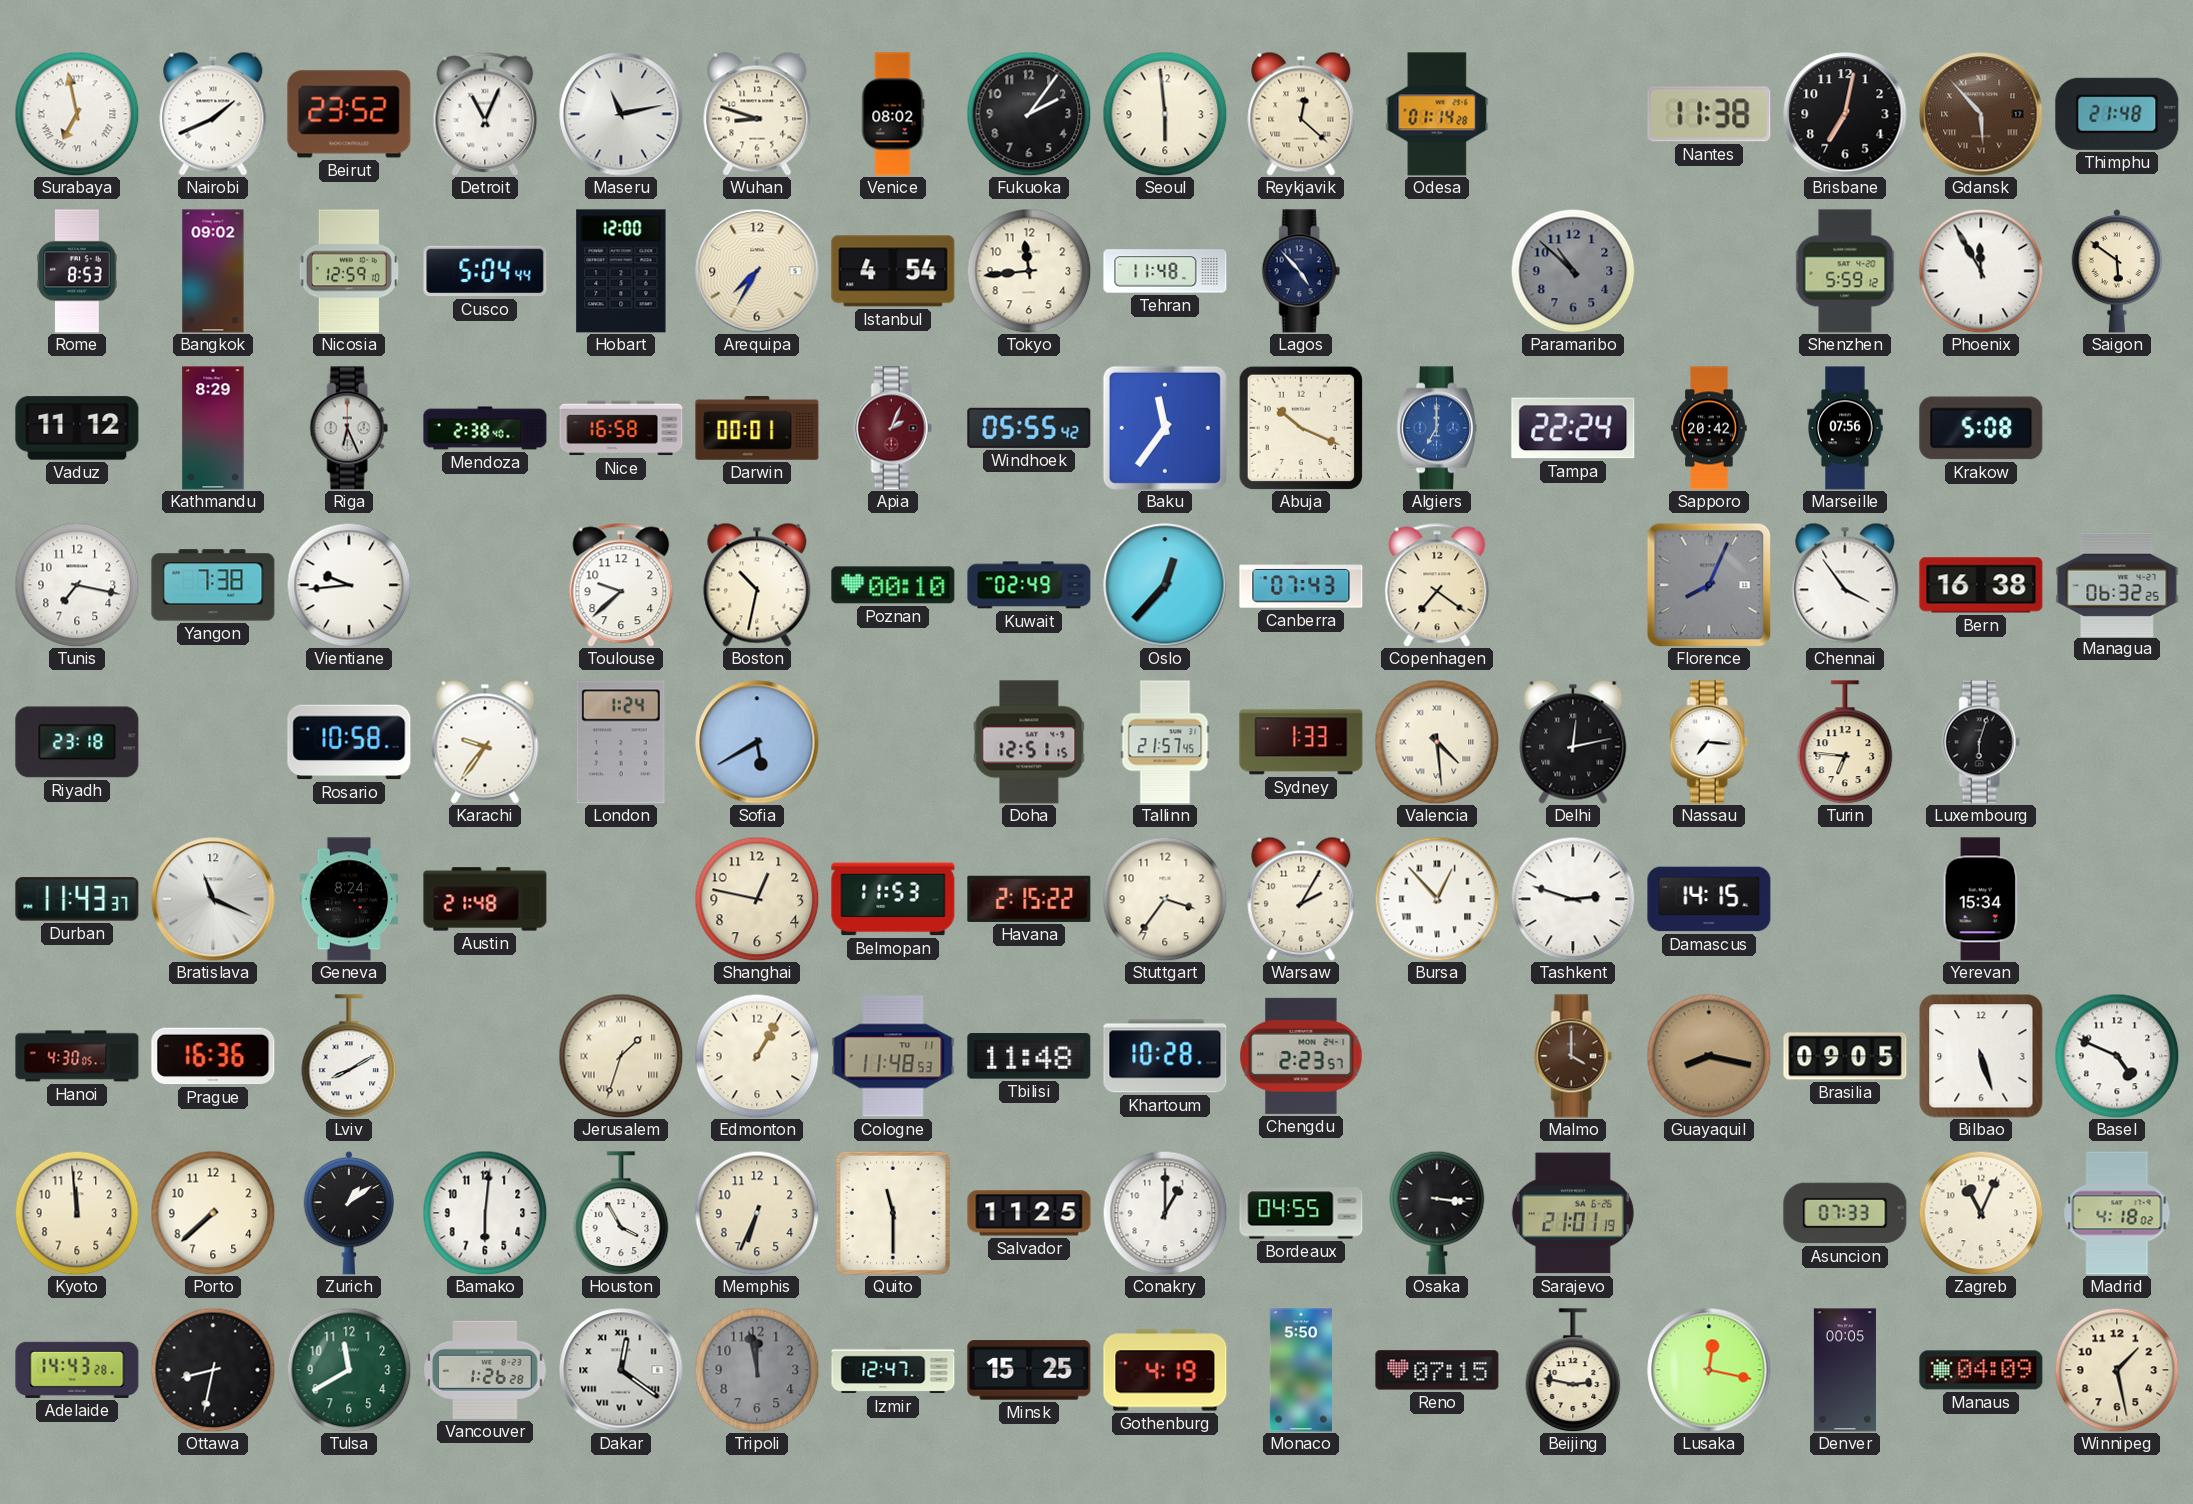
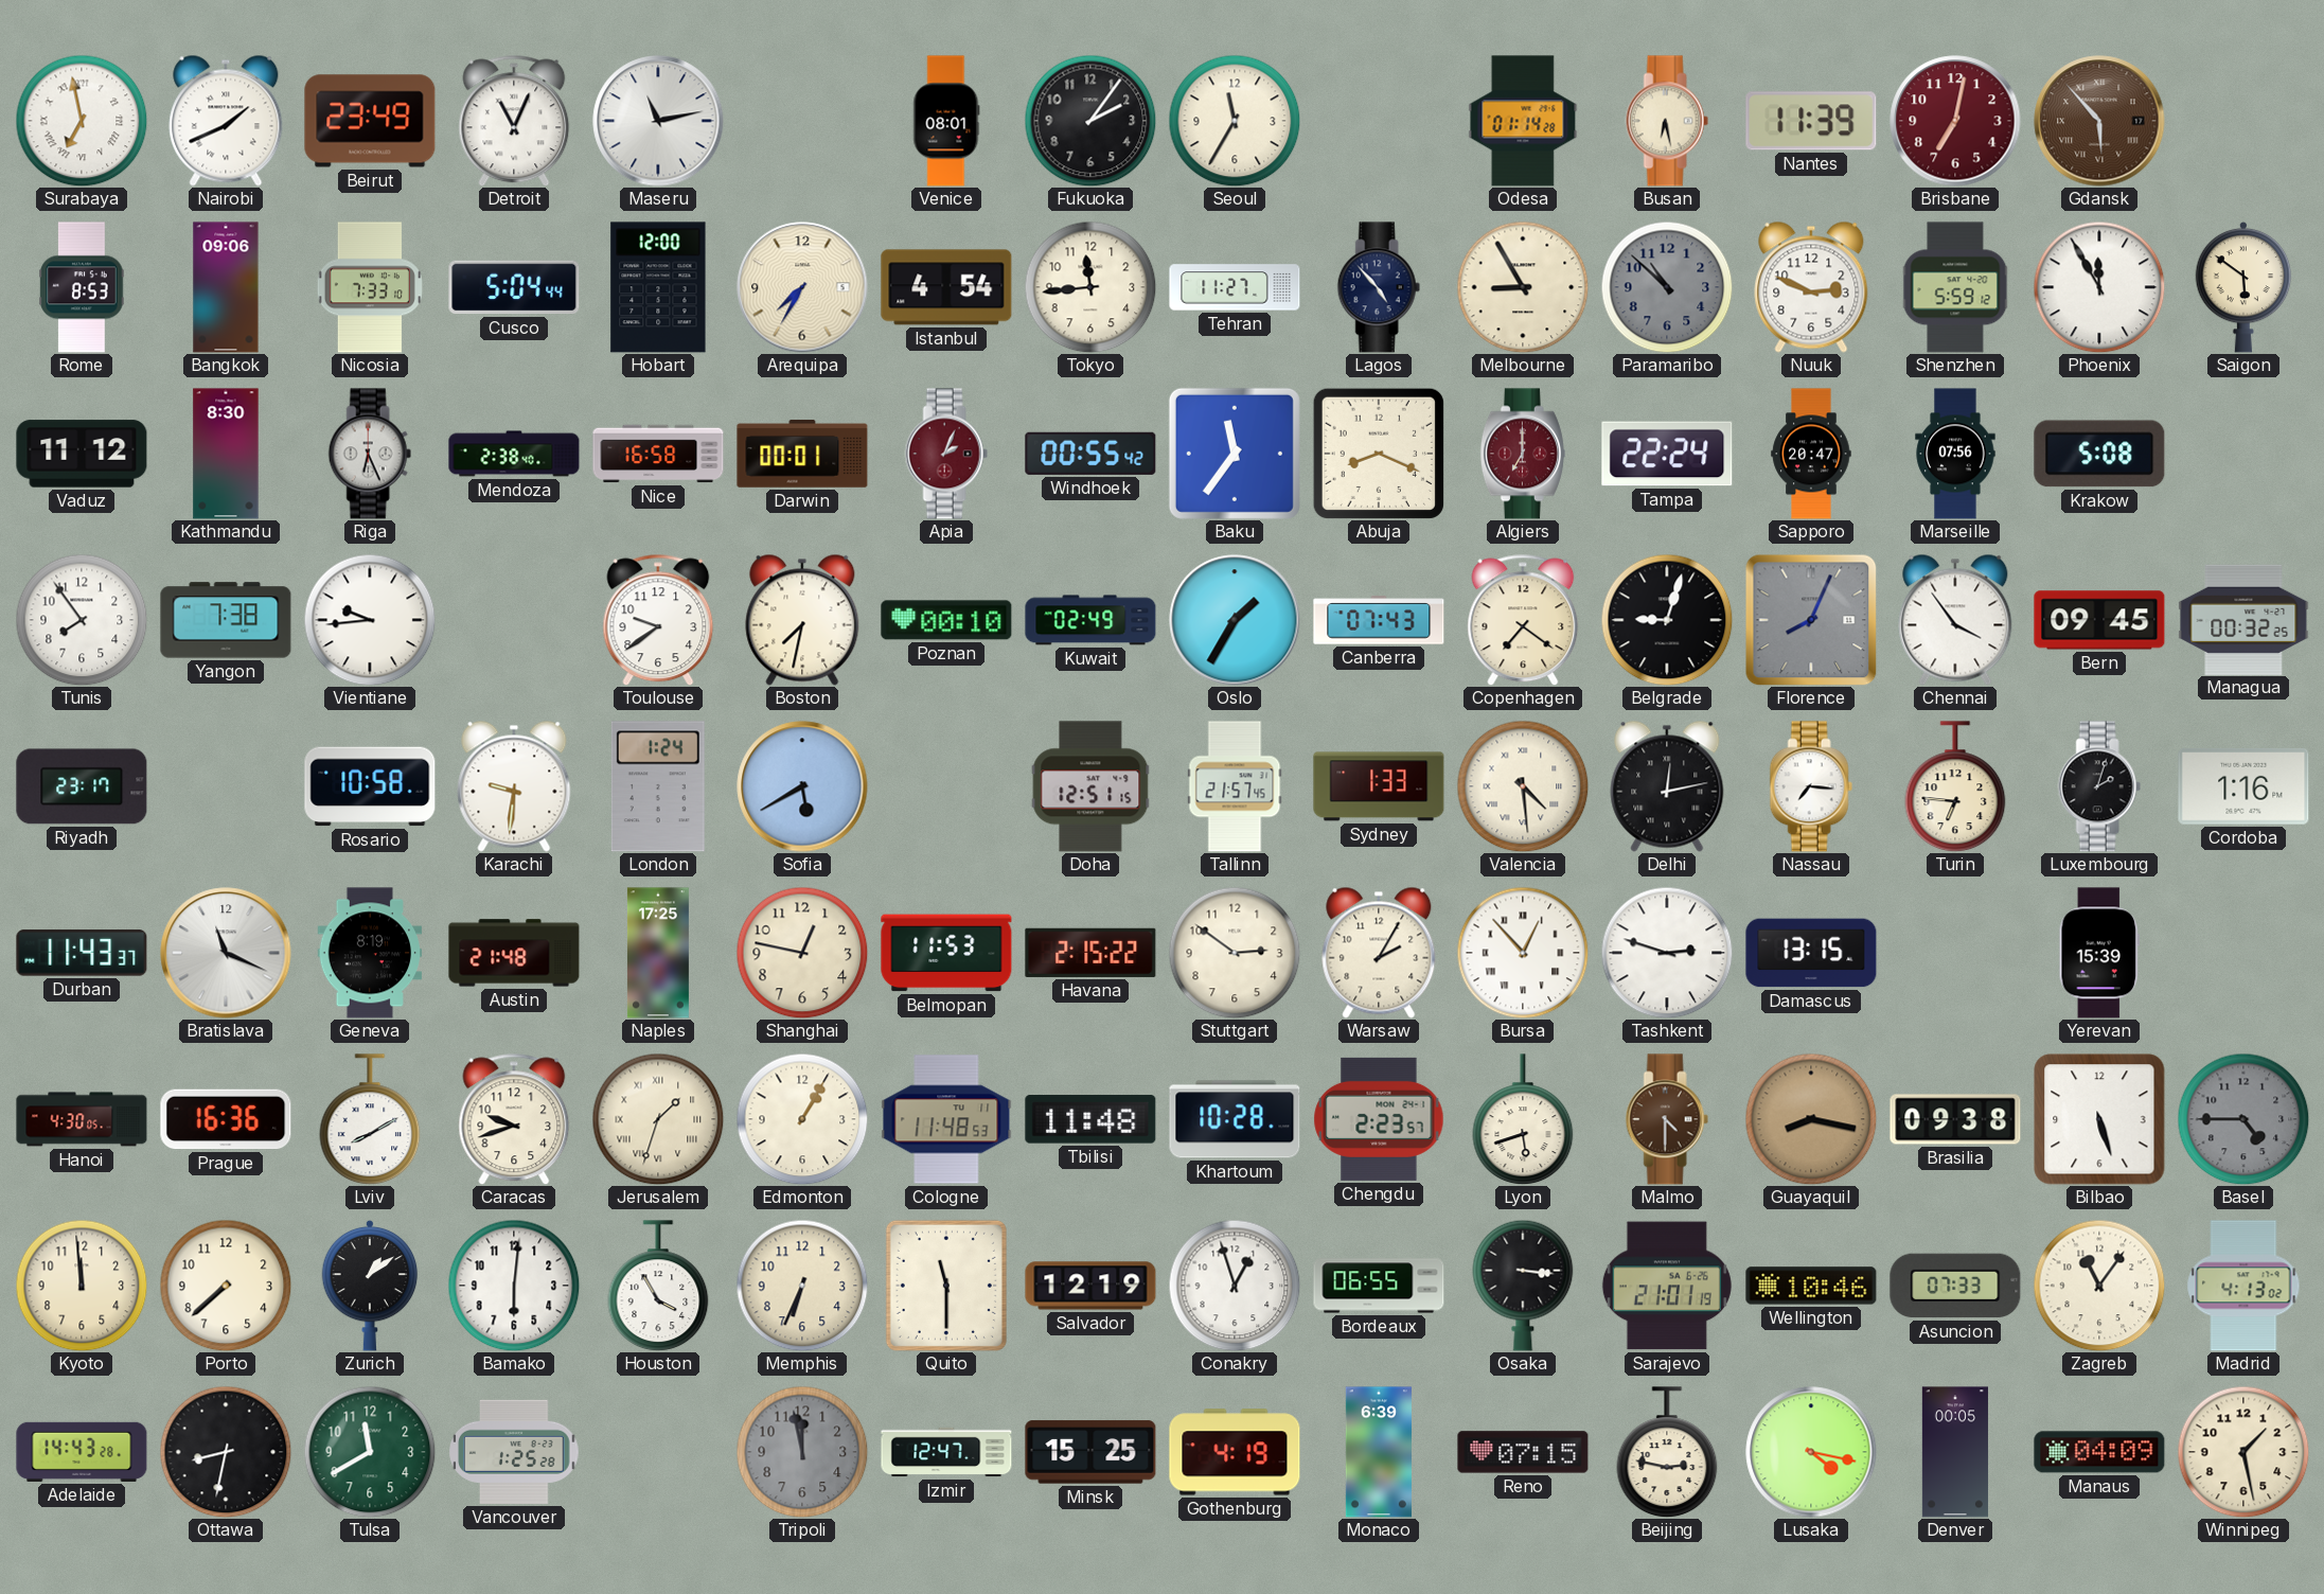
Beirut: 23:52 -> 23:49 (370, 121)
Wuhan: 8:48 -> none (757, 114)
Venice: 08:02 -> 08:01 (946, 121)
Seoul: 5:59 -> 11:35 (1235, 121)
Reykjavik: 12:22 -> none (1301, 114)
Busan: none -> 6:28 (1667, 121)
Nantes: 11:38 -> 11:39 (1811, 121)
Brisbane dial: black -> burgundy (1955, 121)
Thimphu: 21:48 -> none (2117, 114)
Bangkok: 09:02 -> 09:06 (226, 287)
Nicosia: 12:59 -> 7:33 (370, 287)
Tehran: 11:48 -> 11:27 (1235, 287)
Melbourne: none -> 8:55 (1523, 287)
Nuuk: none -> 2:49 (1811, 287)
Kathmandu: 8:29 -> 8:30 (226, 454)
Windhoek: 05:55 -> 00:55 (1090, 454)
Abuja: 10:19 -> 8:19 (1379, 454)
Algiers dial: blue -> burgundy (1523, 454)
Sapporo: 20:42 -> 20:47 (1811, 454)
Tunis: 7:17 -> 7:54 (82, 620)
Toulouse: 9:38 -> 9:39 (658, 620)
Boston: 10:32 -> 7:32 (802, 620)
Oslo: 12:37 -> 1:35 (1235, 620)
Belgrade: none -> 9:03 (1667, 620)
Bern: 16:38 -> 09:45 (2099, 620)
Managua: 06:32 -> 00:32 (2243, 619)
Riyadh: 23:18 -> 23:17 (82, 786)
Karachi: 9:36 -> 9:31 (514, 786)
Luxembourg: 6:03 -> 2:03 (2099, 786)
Cordoba: none -> 1:16 (2243, 786)
Geneva: 8:24 -> 8:19 (370, 953)
Naples: none -> 17:25 (658, 953)
Stuttgart: 3:36 -> 2:51 (1235, 953)
Damascus: 14:15 -> 13:15 (1811, 953)
Yerevan: 15:34 -> 15:39 (2098, 953)
Caracas: none -> 9:42 (514, 1119)
Lyon: none -> 5:42 (1523, 1119)
Malmo: 4:00 -> 4:30 (1667, 1119)
Brasilia: 09:05 -> 09:38 (1955, 1119)
Basel: 4:49 -> 4:45 (2243, 1119)
Basel dial: white -> grey (2243, 1119)
Salvador: 11:25 -> 12:19 (1090, 1286)
Conakry: 1:00 -> 12:57 (1235, 1286)
Bordeaux: 04:55 -> 06:55 (1379, 1286)
Wellington: none -> 10:46 (1811, 1286)
Zagreb: 11:04 -> 11:06 (2099, 1286)
Madrid: 4:18 -> 4:13 (2243, 1286)
Vancouver: 1:26 -> 1:25 (514, 1452)
Dakar: 12:21 -> none (621, 1370)
Monaco: 5:50 -> 6:39 (1379, 1452)
Lusaka: 12:17 -> 4:17 (1811, 1452)
